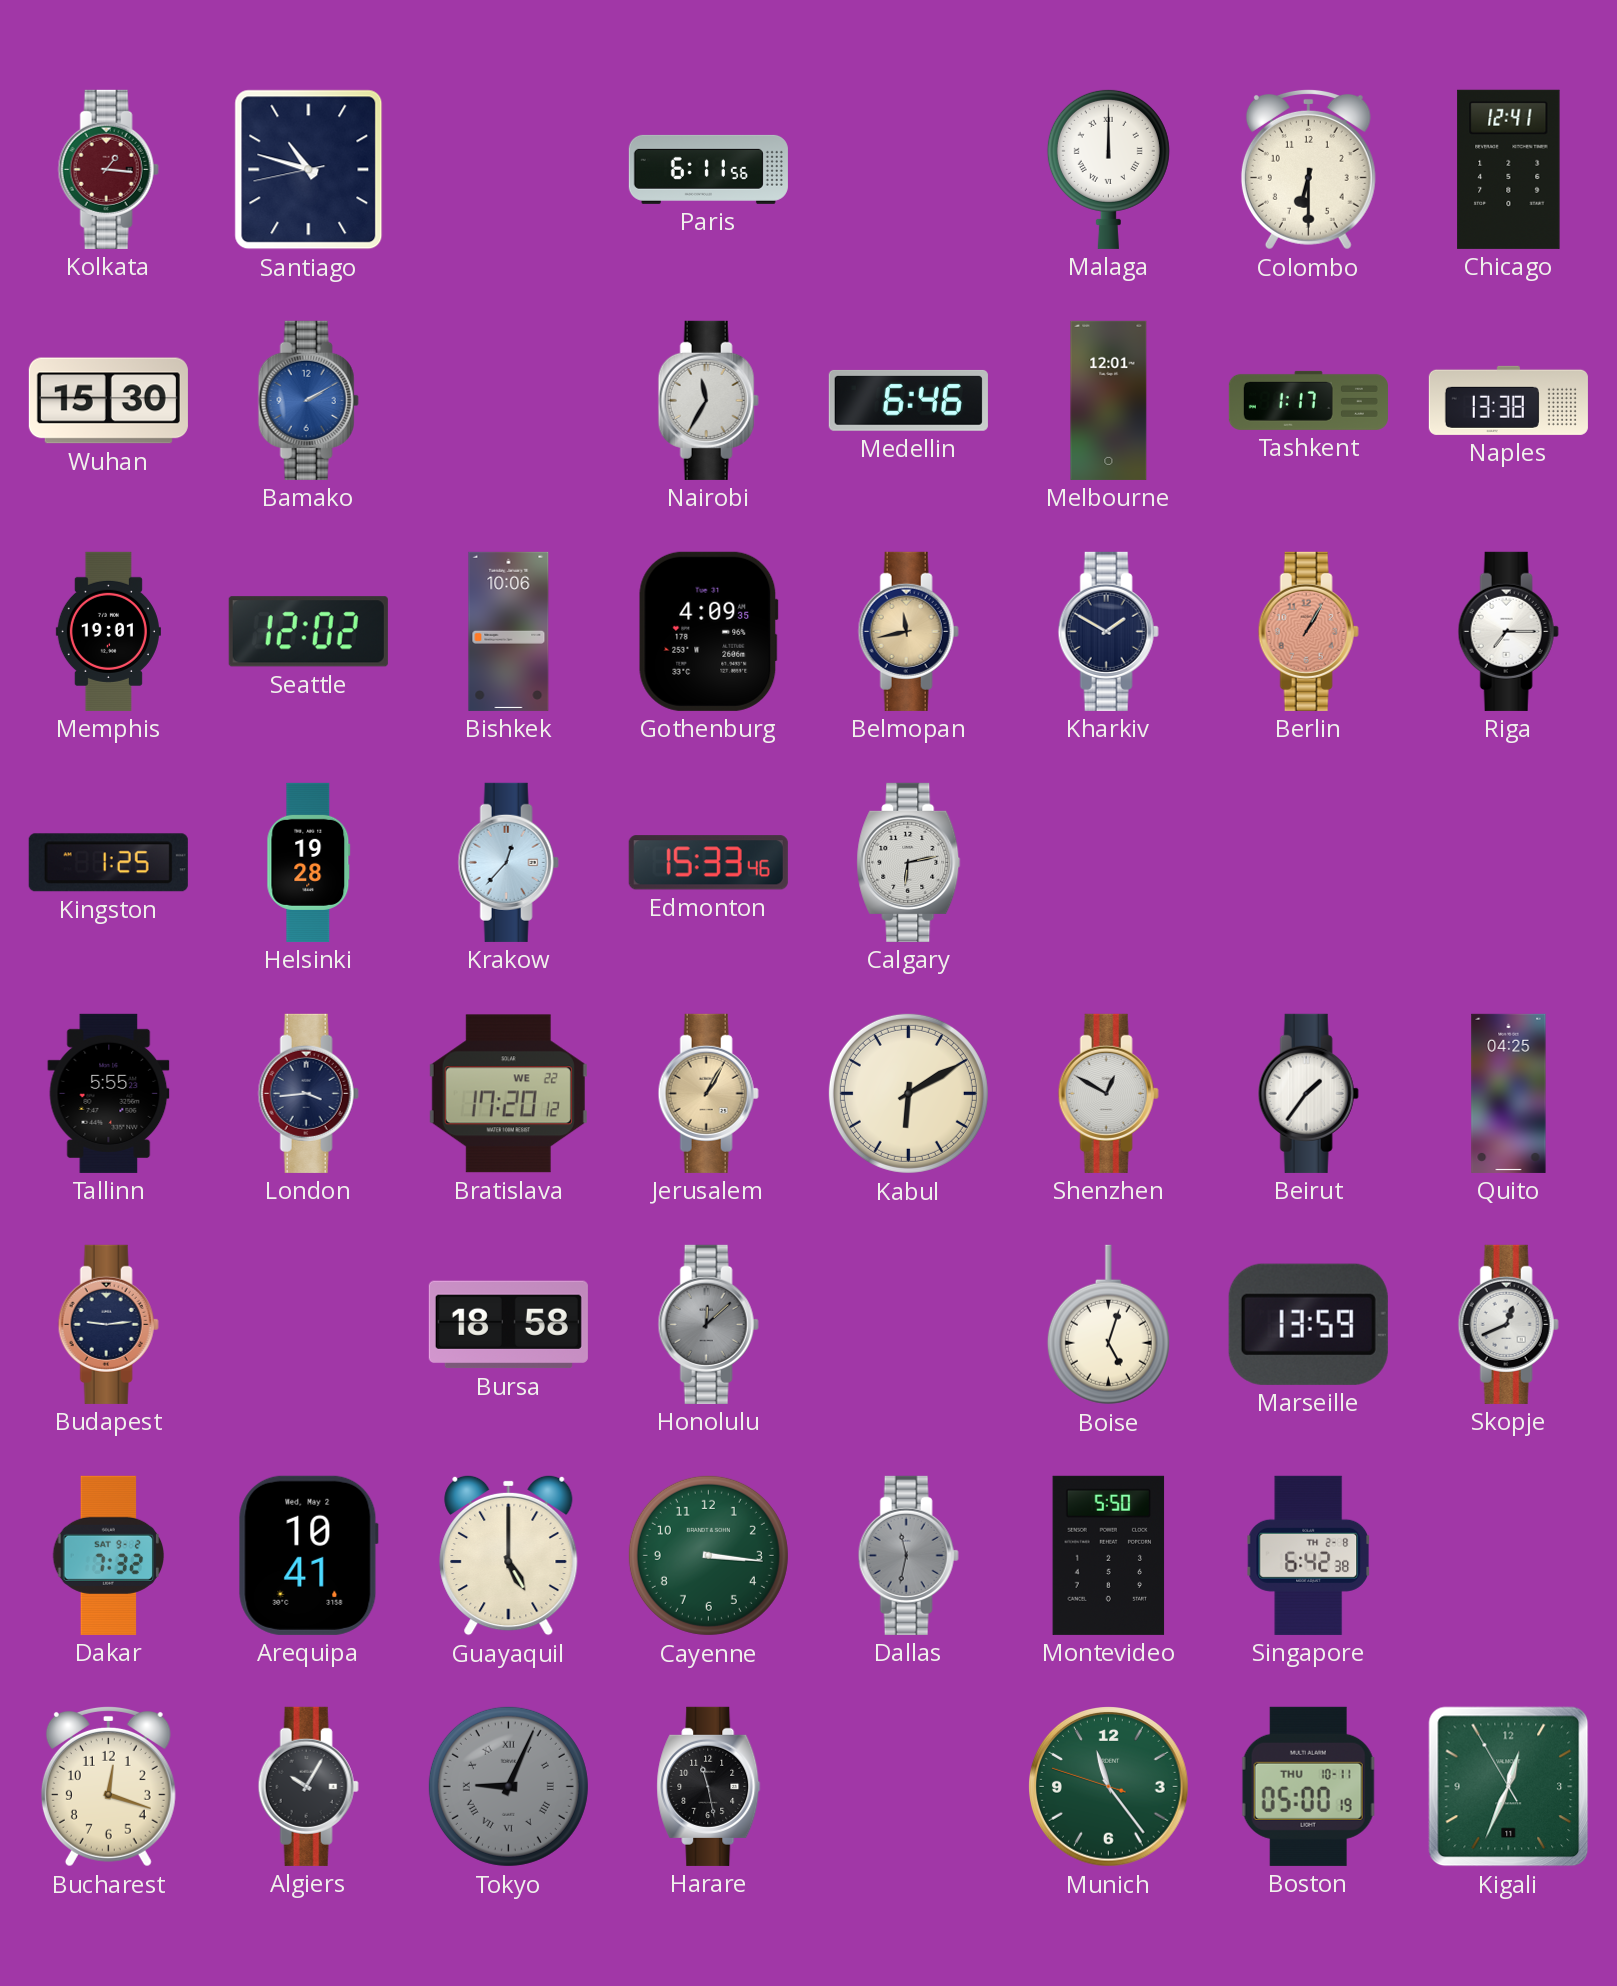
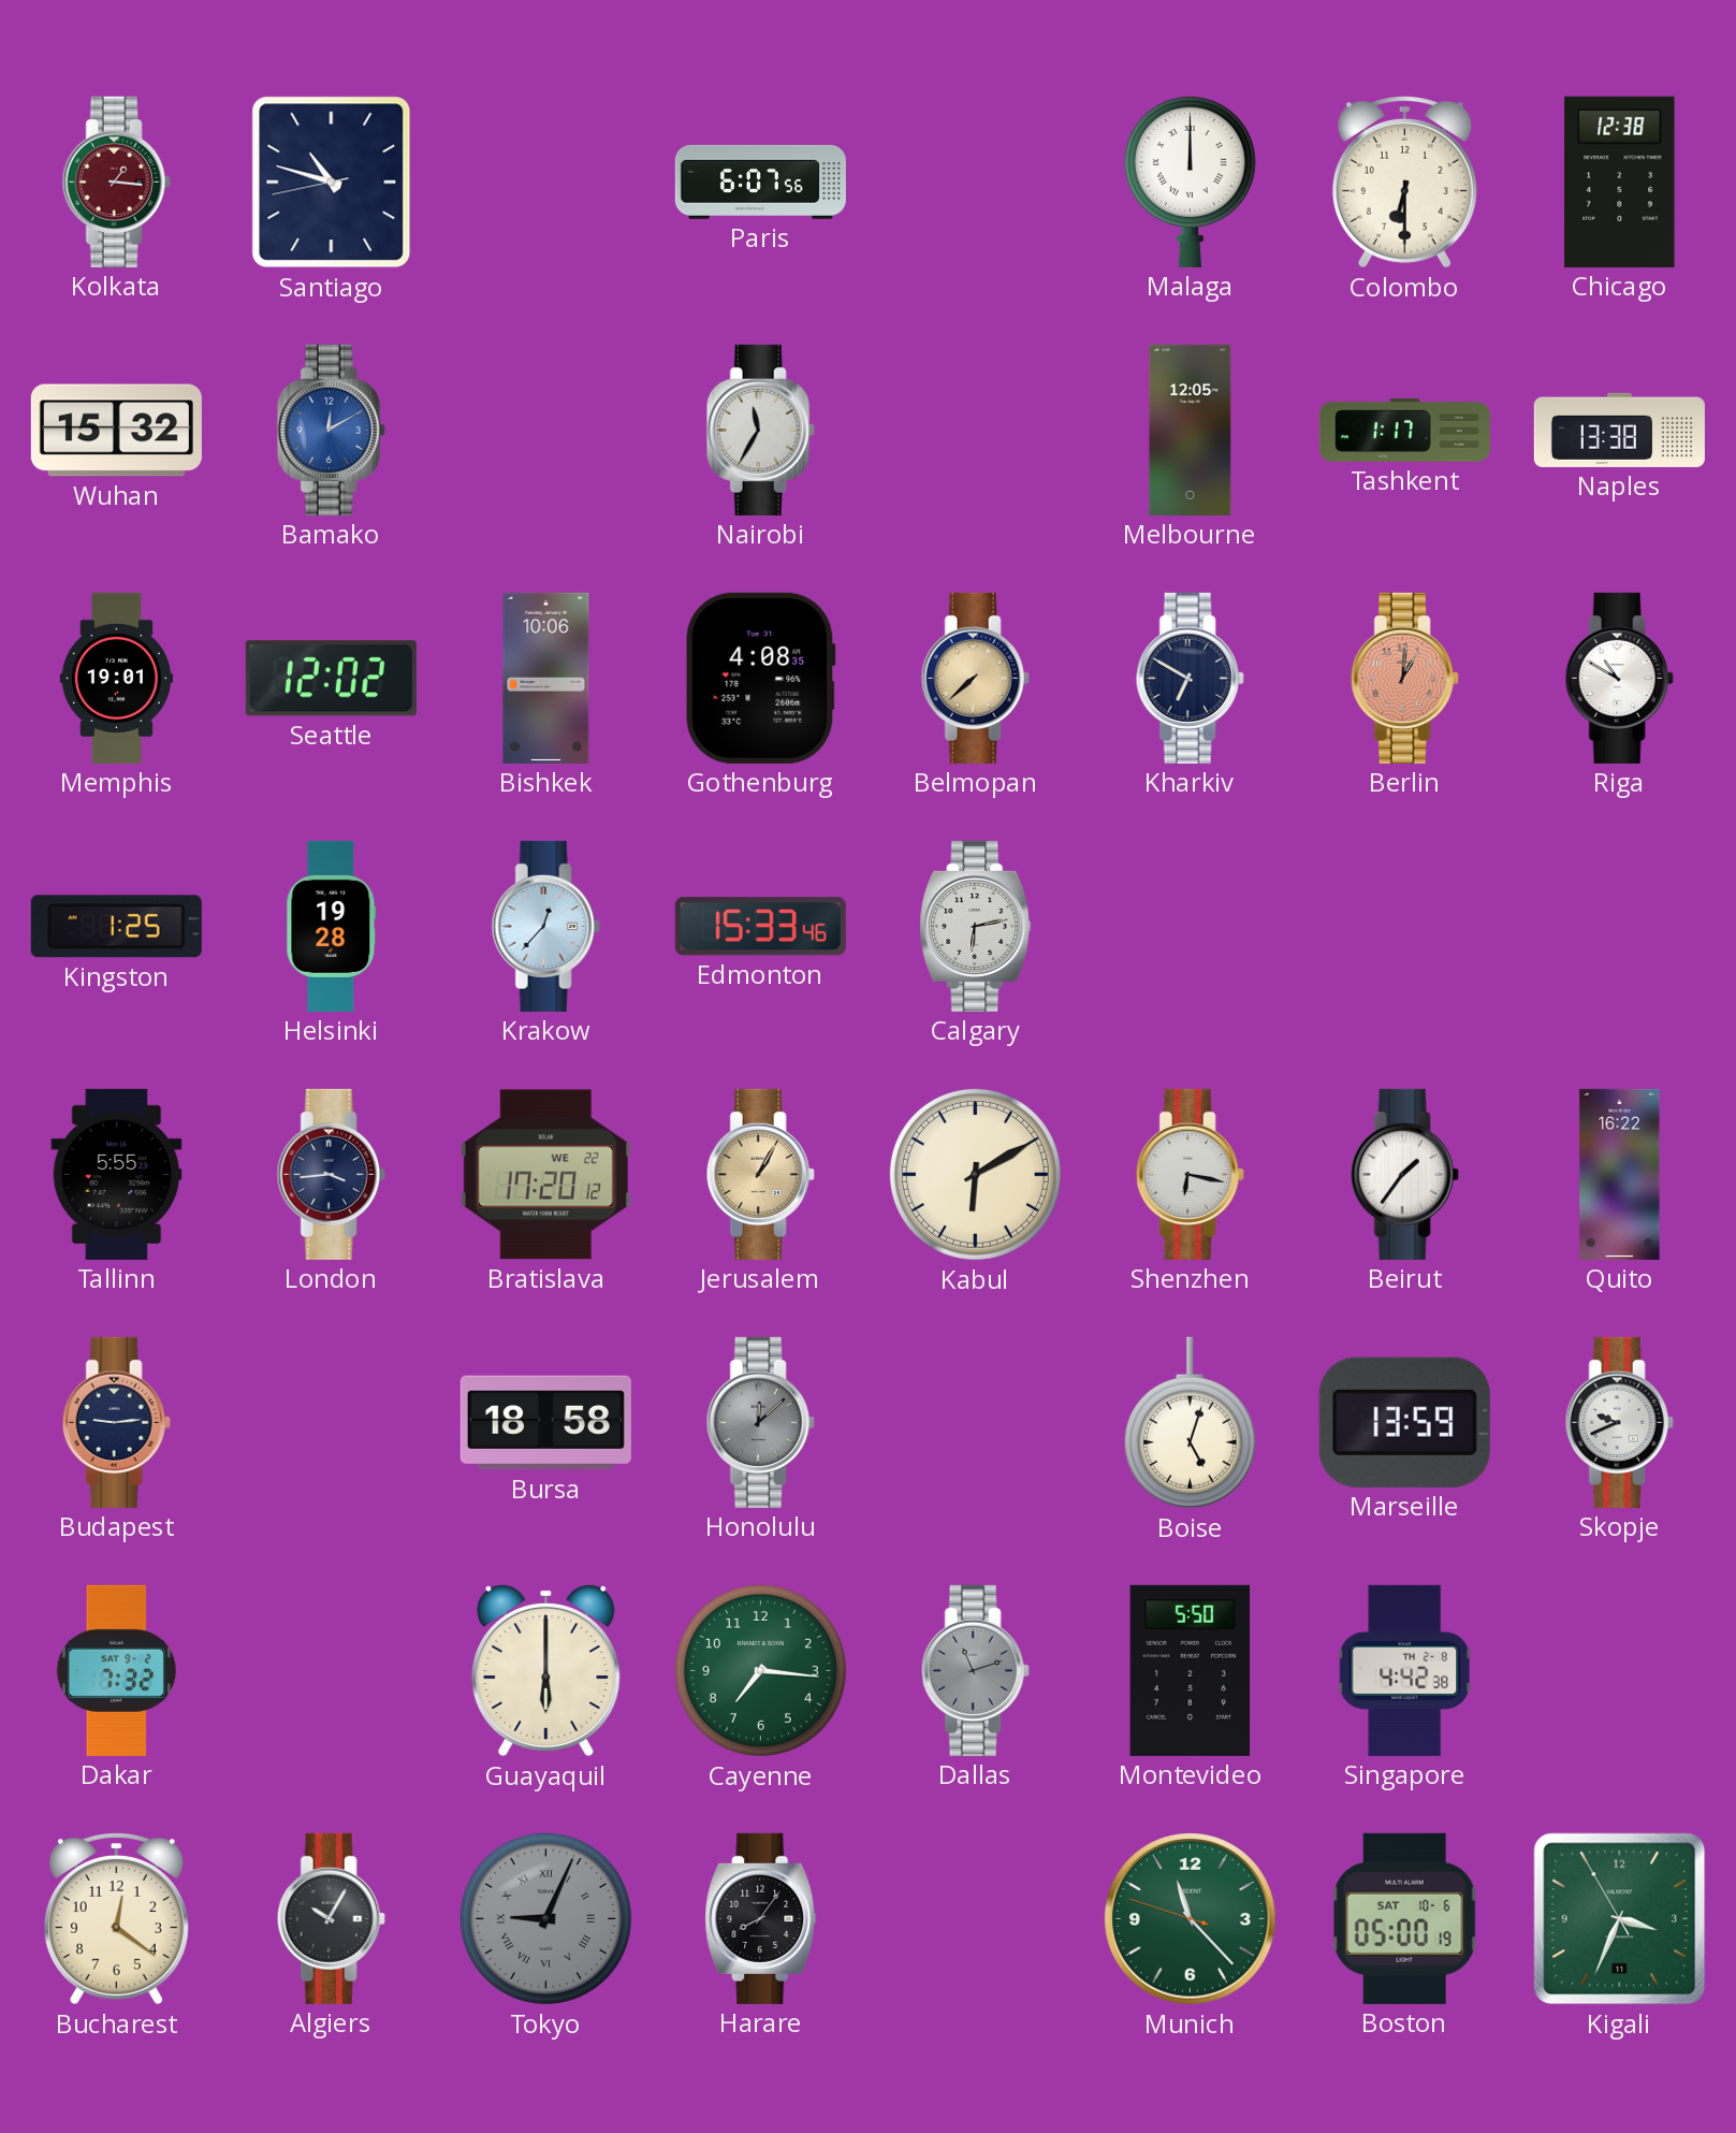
Paris: 6:11 -> 6:07 (760, 182)
Chicago: 12:41 -> 12:38 (1620, 182)
Wuhan: 15:30 -> 15:32 (116, 431)
Bamako: 2:10 -> 12:10 (331, 430)
Medellin: 6:46 -> none (908, 400)
Melbourne: 12:01 -> 12:05 (1191, 430)
Gothenburg: 4:09 -> 4:08 (760, 678)
Belmopan: 11:43 -> 7:38 (975, 678)
Kharkiv: 1:50 -> 6:50 (1190, 678)
Berlin: 1:05 -> 1:01 (1404, 678)
Riga: 7:15 -> 10:50 (1619, 678)
Shenzhen: 12:50 -> 6:17 (1190, 1174)
Quito: 04:25 -> 16:22 (1620, 1174)
Skopje: 12:41 -> 9:41 (1619, 1422)
Arequipa: 10:41 -> none (308, 1555)
Guayaquil: 5:00 -> 6:00 (546, 1670)
Cayenne: 3:16 -> 7:16 (760, 1670)
Dallas: 11:32 -> 11:12 (975, 1670)
Singapore: 6:42 -> 4:42 (1405, 1670)
Bucharest: 12:18 -> 12:21 (116, 1918)
Harare: 11:28 -> 8:06 (761, 1918)
Munich: 11:23 -> 11:22 (1191, 1919)
Boston date: THU 10-11 -> SAT 10-6 (1404, 1918)
Kigali: 12:33 -> 3:33 (1620, 1919)
